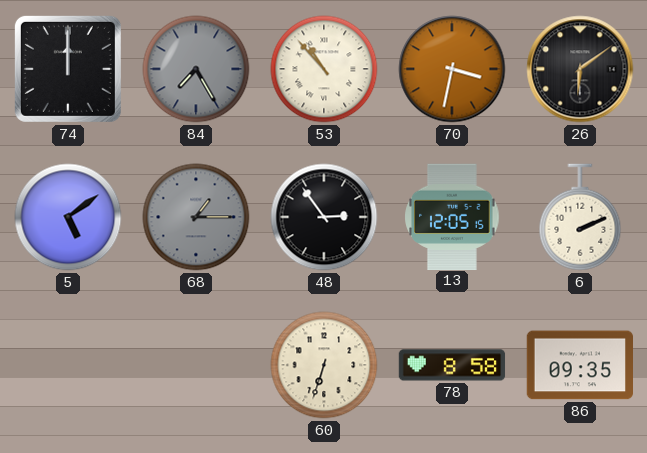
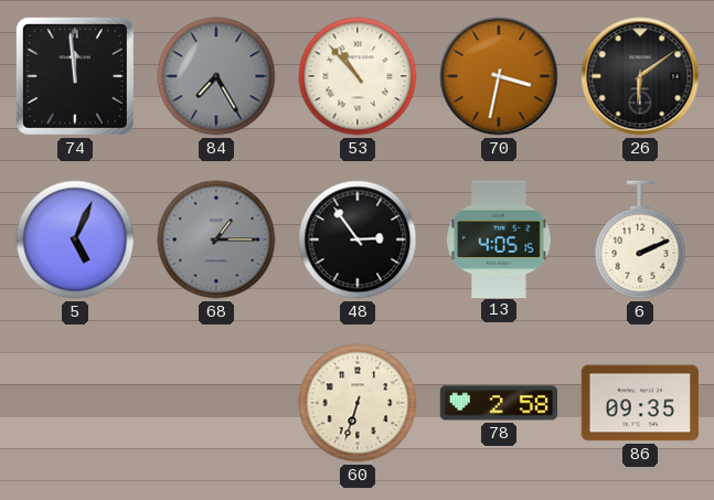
74: 12:00 -> 11:59 (75, 76)
5: 5:09 -> 5:04 (75, 240)
13: 12:05 -> 4:05 (499, 238)
78: 8:58 -> 2:58 (499, 403)
